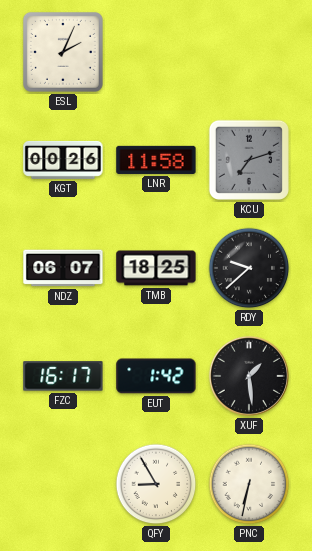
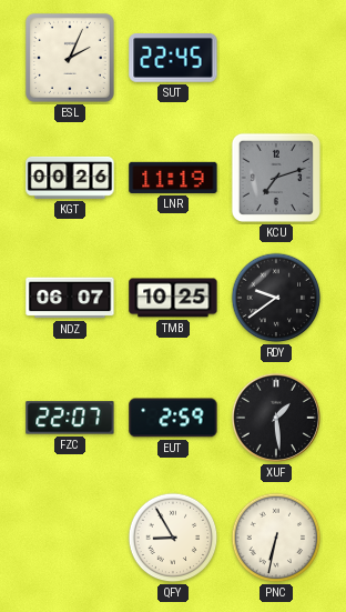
SUT: none -> 22:45 (173, 59)
LNR: 11:58 -> 11:19 (173, 178)
TMB: 18:25 -> 10:25 (173, 298)
RDY: 9:38 -> 9:39 (276, 298)
FZC: 16:17 -> 22:07 (70, 418)
EUT: 1:42 -> 2:59 (173, 418)
